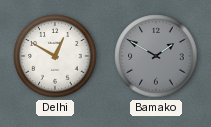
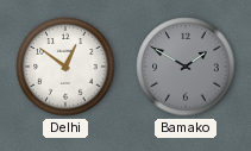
Delhi: 12:50 -> 12:51 (65, 67)
